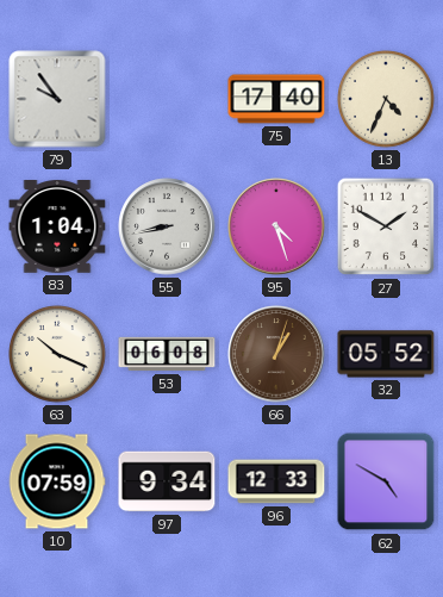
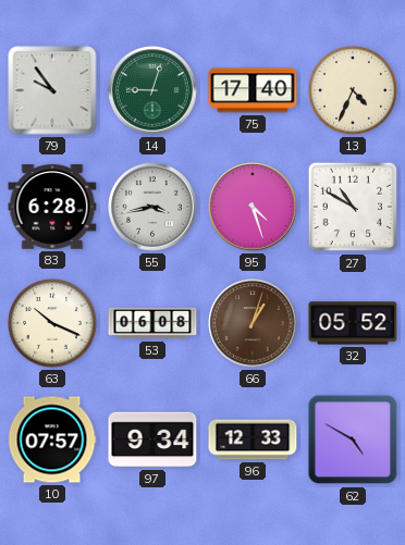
14: none -> 9:03 (152, 90)
83: 1:04 -> 6:28 (52, 207)
55: 8:43 -> 3:43 (152, 207)
27: 1:50 -> 10:50 (353, 207)
10: 07:59 -> 07:57 (52, 439)
